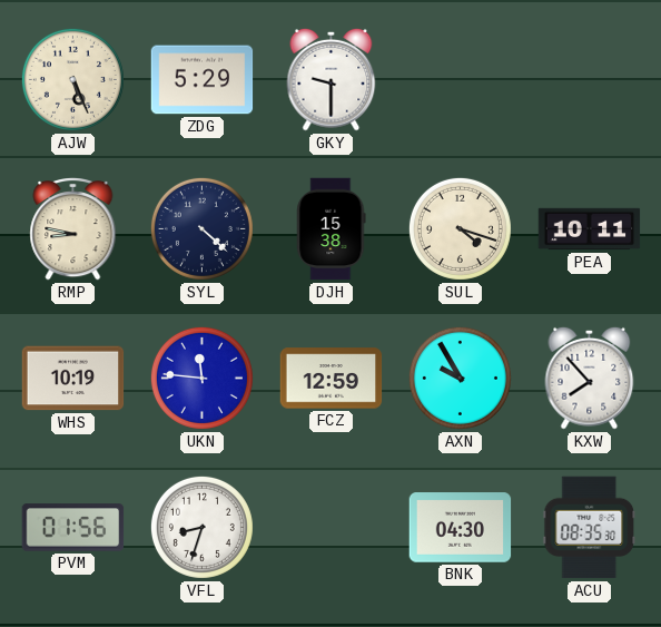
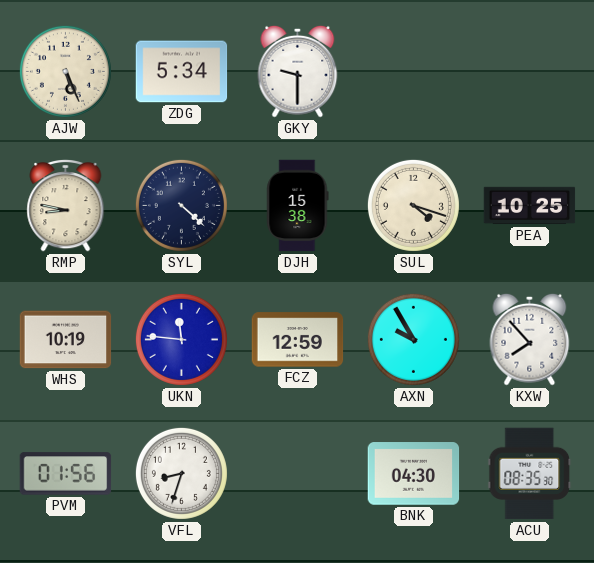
ZDG: 5:29 -> 5:34 (182, 72)
PEA: 10:11 -> 10:25 (530, 206)
